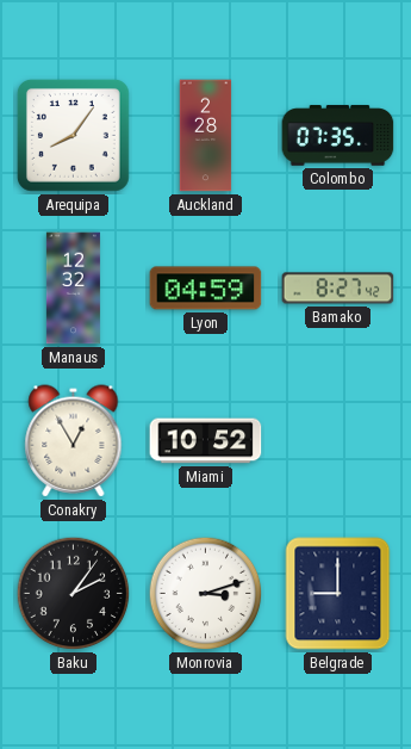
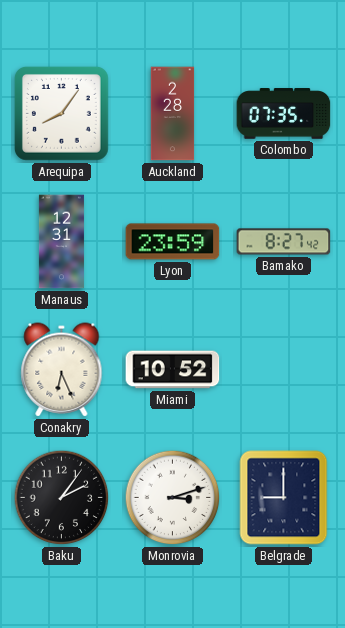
Manaus: 12:32 -> 12:31 (61, 242)
Lyon: 04:59 -> 23:59 (173, 242)
Conakry: 12:55 -> 6:26 (62, 370)
